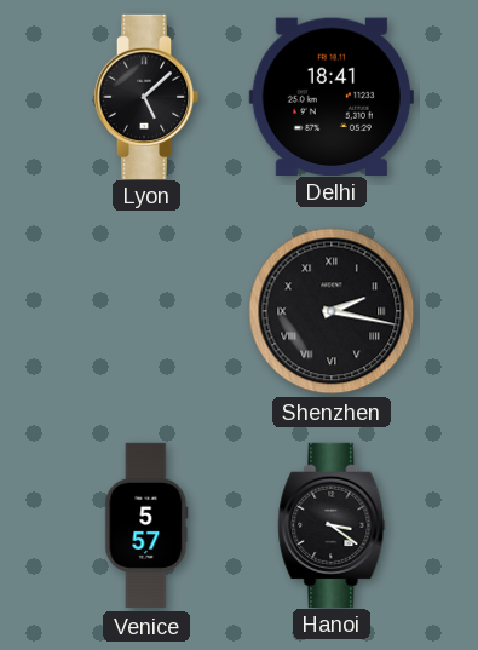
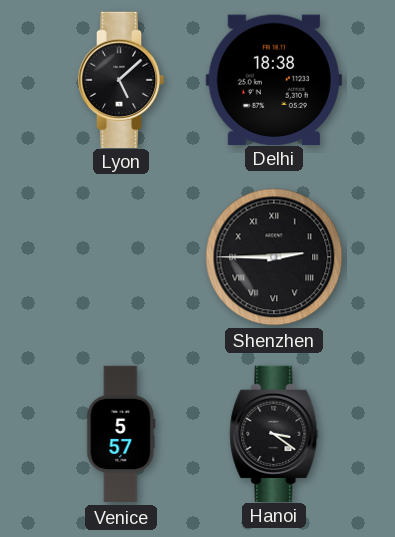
Delhi: 18:41 -> 18:38 (274, 79)
Shenzhen: 2:17 -> 2:45 (274, 257)
